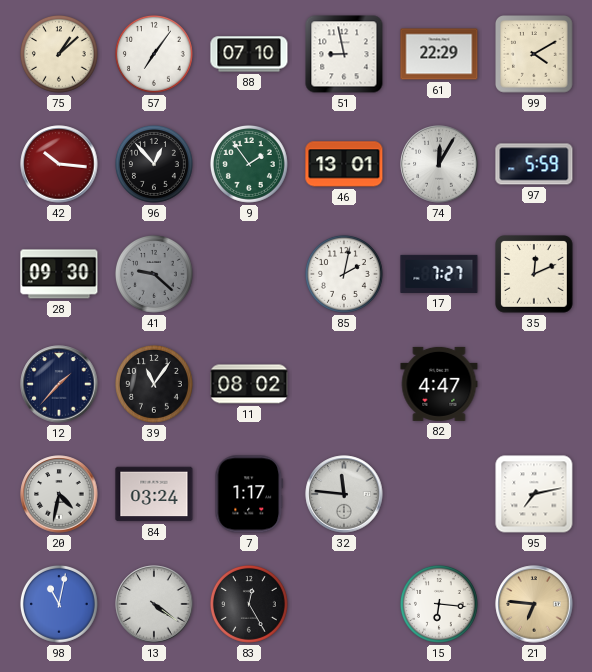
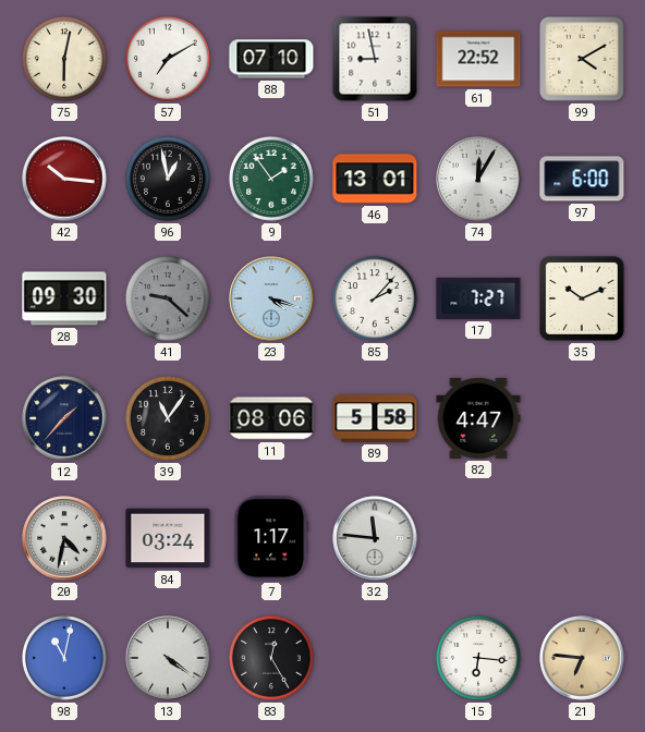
75: 1:08 -> 6:02 (64, 59)
57: 7:06 -> 7:10 (168, 59)
61: 22:29 -> 22:52 (478, 59)
96: 12:53 -> 12:58 (168, 179)
97: 5:59 -> 6:00 (582, 179)
23: none -> 4:18 (271, 298)
85: 2:02 -> 2:07 (375, 298)
35: 12:11 -> 10:11 (583, 300)
11: 08:02 -> 08:06 (271, 418)
89: none -> 5:58 (375, 418)
95: 7:13 -> none (534, 494)
